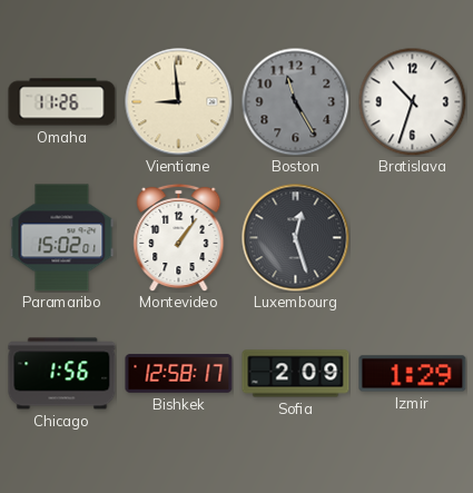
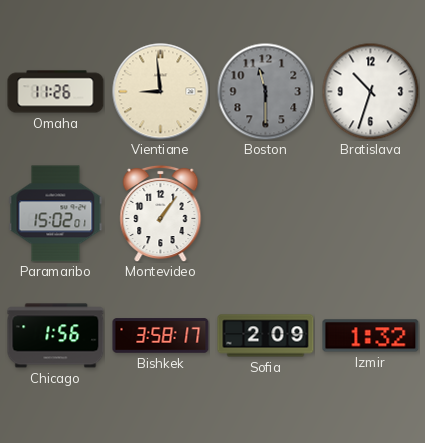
Boston: 11:25 -> 11:30 (265, 91)
Luxembourg: 12:27 -> none (296, 238)
Bishkek: 12:58 -> 3:58 (161, 336)
Izmir: 1:29 -> 1:32 (371, 336)
